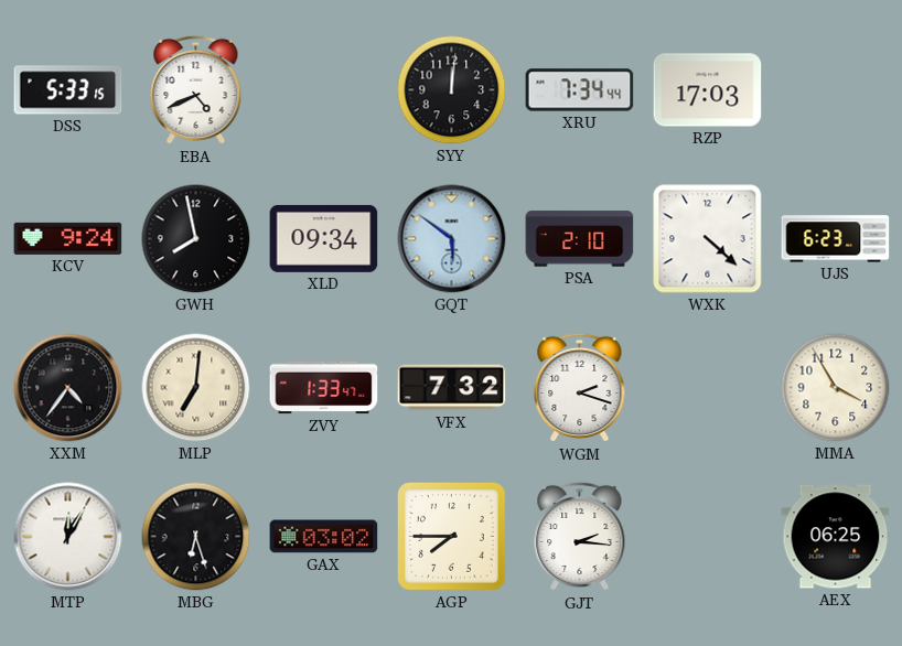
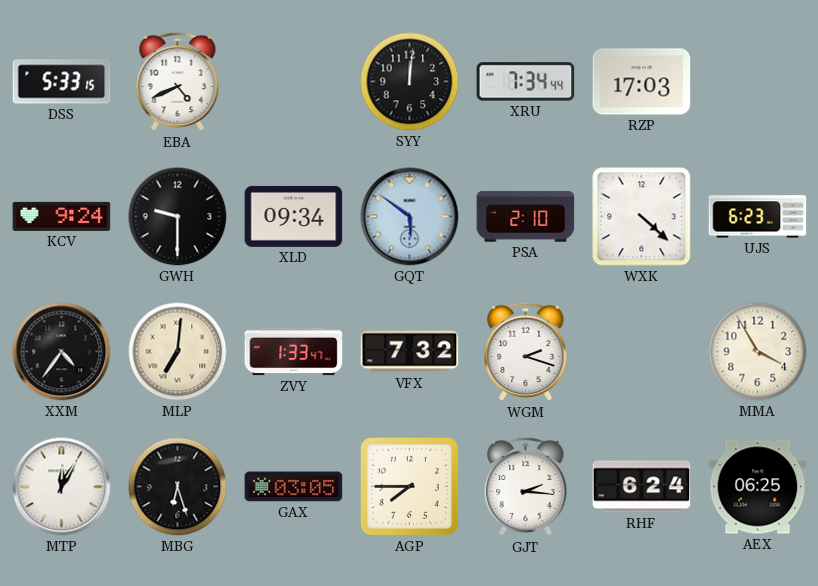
GWH: 7:58 -> 9:30 (178, 217)
GAX: 03:02 -> 03:05 (294, 487)
RHF: none -> 6:24 (642, 487)
